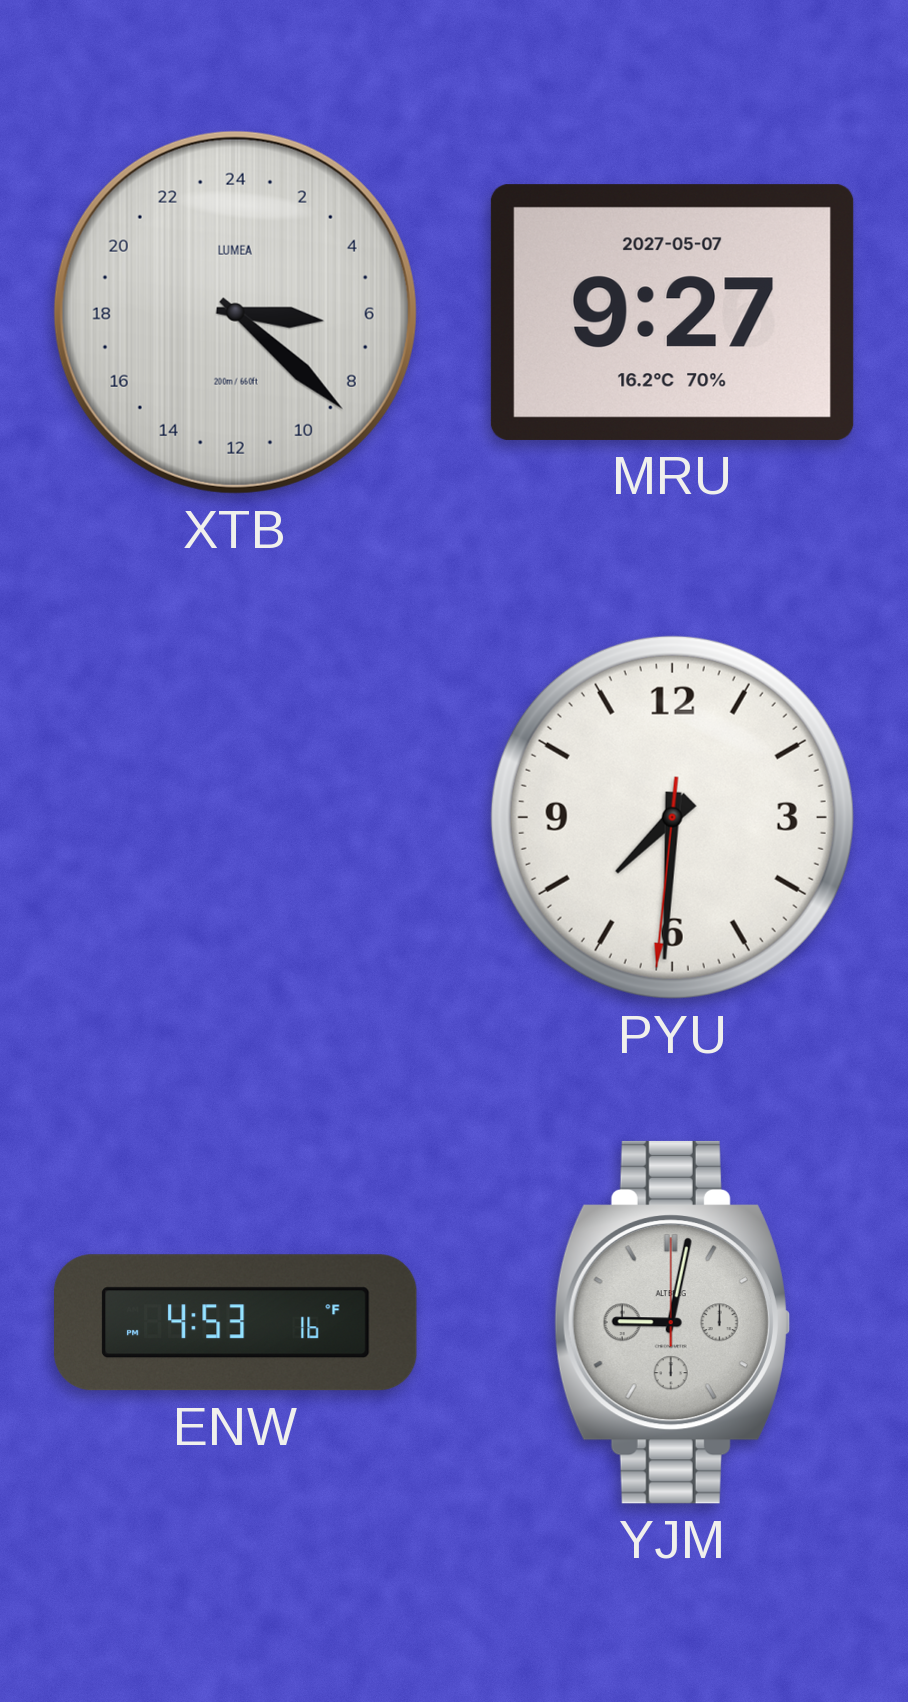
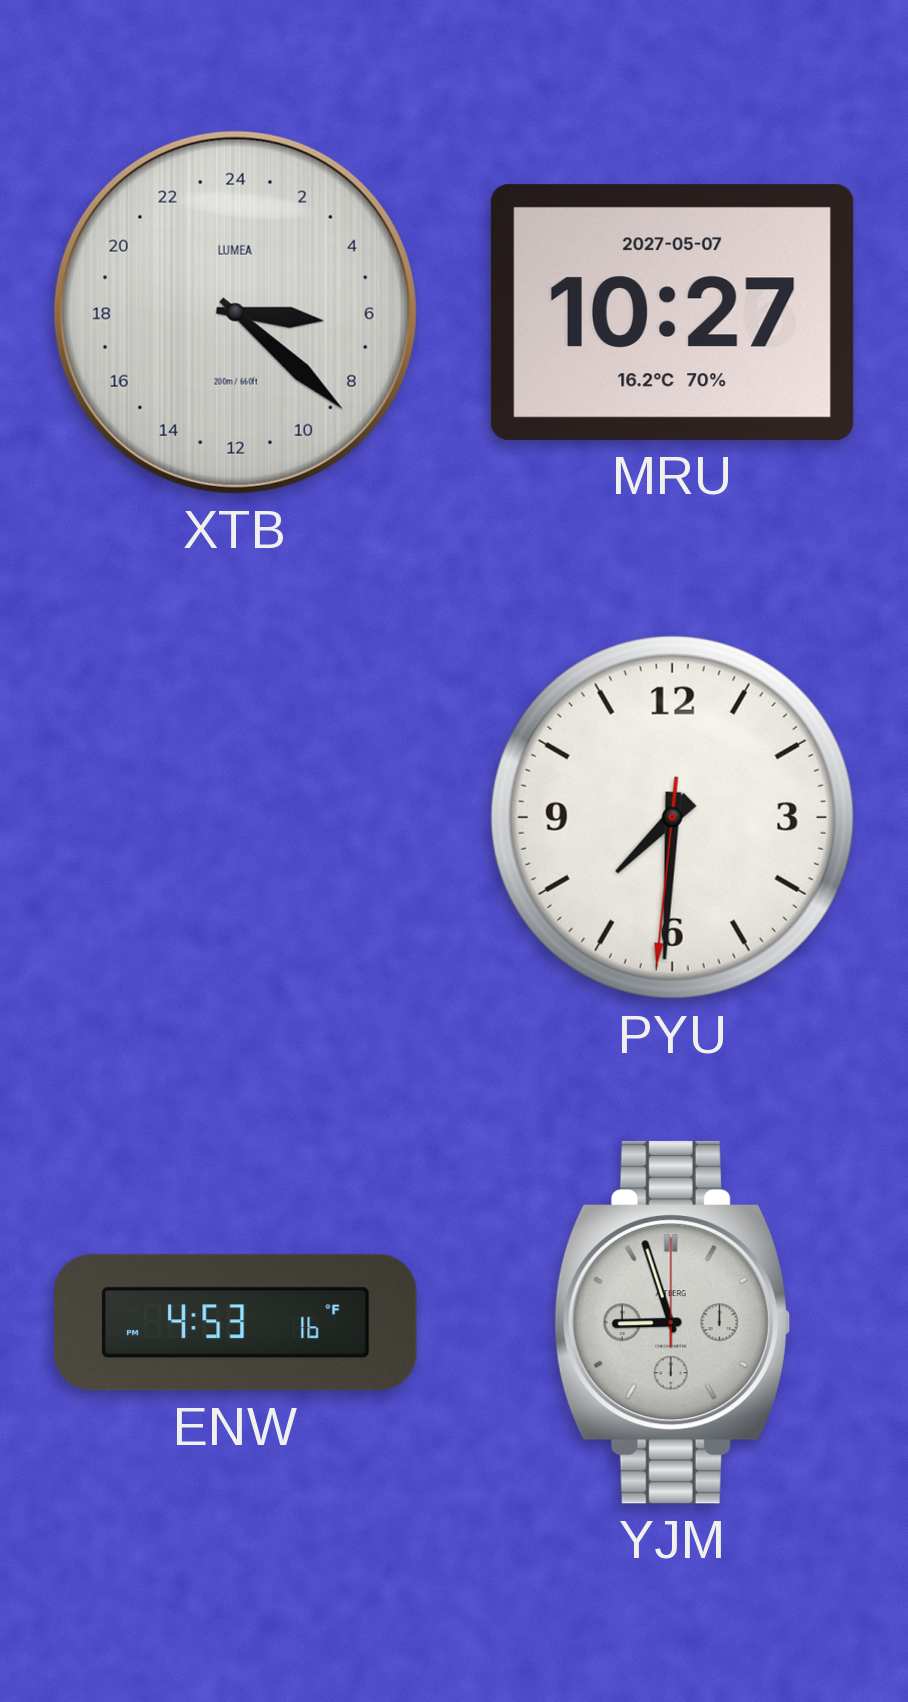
MRU: 9:27 -> 10:27 (672, 312)
YJM: 9:02 -> 8:57 (672, 1322)
